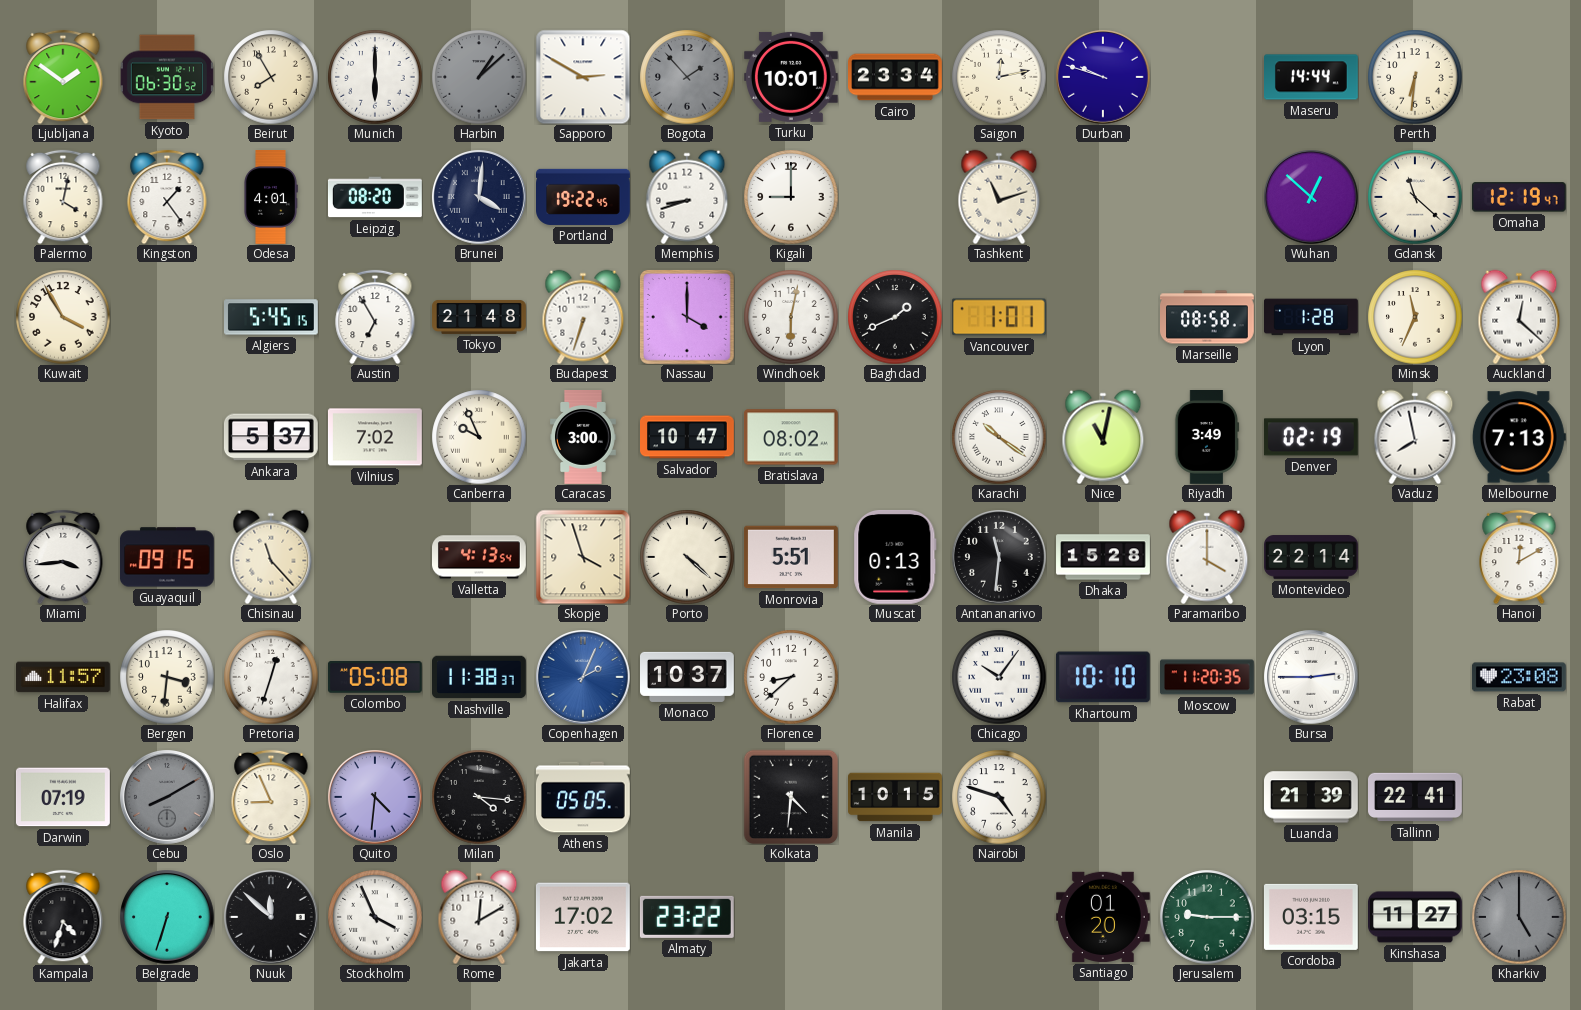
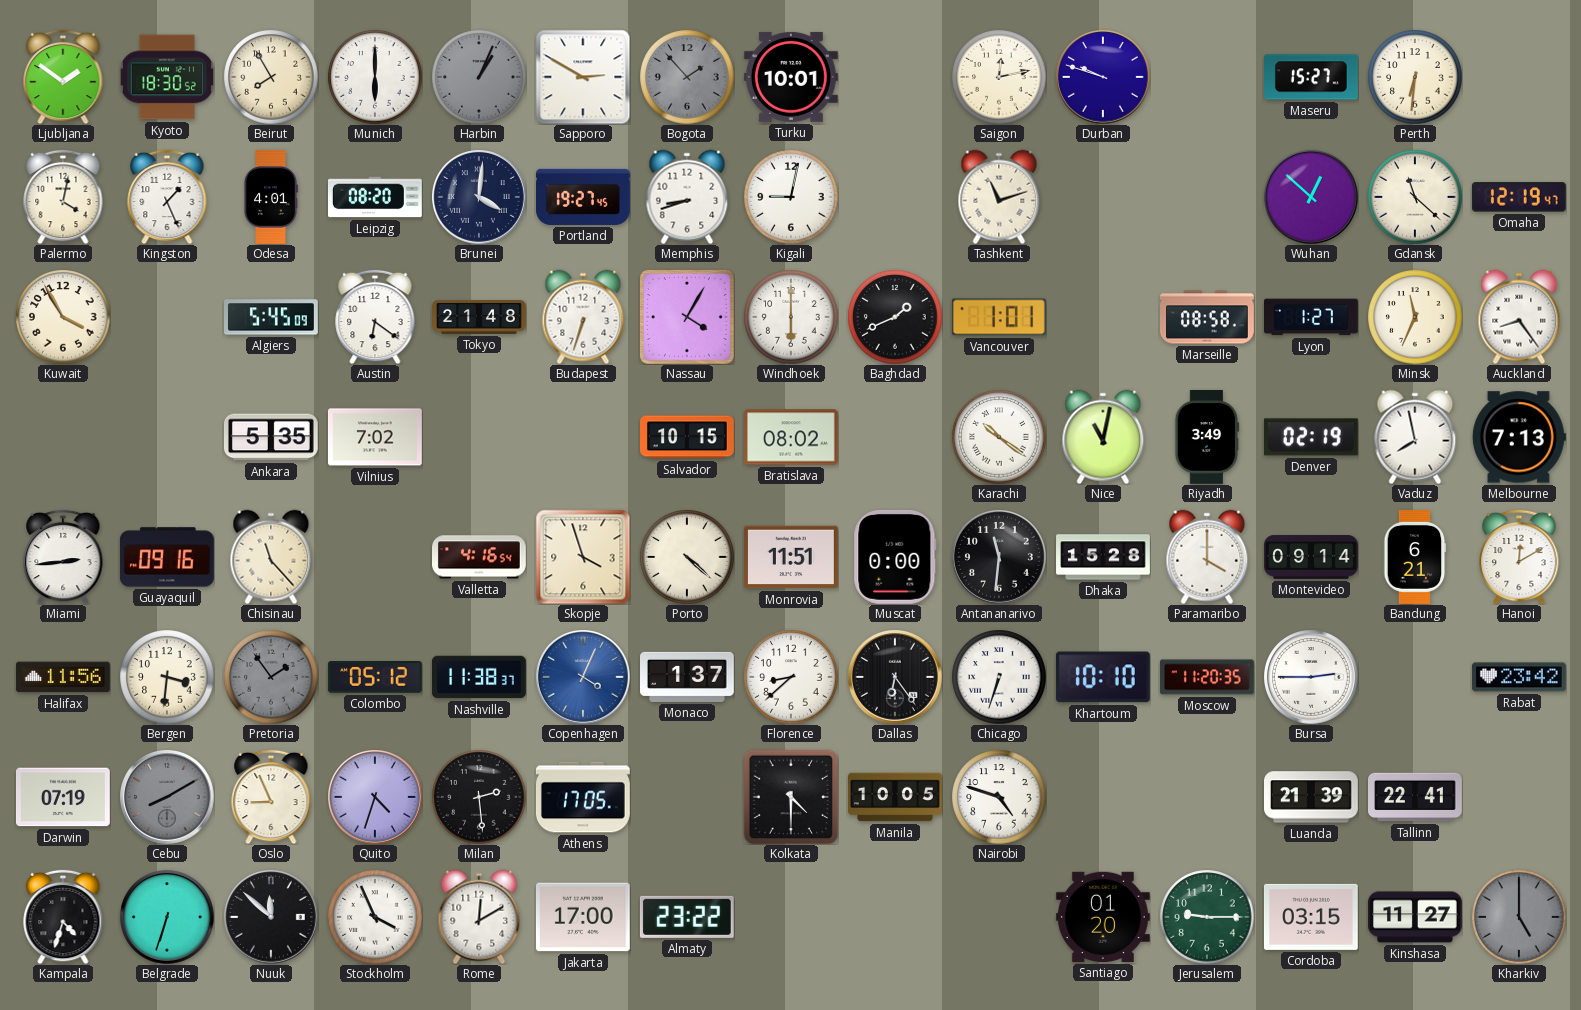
Kyoto: 06:30 -> 18:30 (167, 77)
Harbin: 1:08 -> 1:04 (479, 77)
Cairo: 23:34 -> none (896, 77)
Maseru: 14:44 -> 15:27 (1312, 77)
Kingston: 1:24 -> 1:26 (167, 197)
Portland: 19:22 -> 19:27 (584, 197)
Kigali: 9:00 -> 9:02 (791, 197)
Algiers: 5:45:15 -> 5:45:09 (272, 317)
Austin: 6:55 -> 6:21 (375, 317)
Nassau: 4:00 -> 4:05 (687, 317)
Windhoek: 6:02 -> 6:00 (791, 317)
Lyon: 1:28 -> 1:27 (1312, 317)
Auckland: 12:22 -> 8:24 (1519, 317)
Ankara: 5:37 -> 5:35 (271, 437)
Canberra: 9:56 -> none (479, 437)
Caracas: 3:00 -> none (583, 438)
Salvador: 10:47 -> 10:15 (688, 437)
Miami: 3:44 -> 2:44 (63, 557)
Guayaquil: 09:15 -> 09:16 (167, 557)
Valletta: 4:13 -> 4:16 (480, 557)
Monrovia: 5:51 -> 11:51 (792, 557)
Muscat: 0:13 -> 0:00 (895, 557)
Montevideo: 22:14 -> 09:14 (1311, 557)
Bandung: none -> 6:21 (1415, 558)
Halifax: 11:57 -> 11:56 (64, 677)
Pretoria: 12:33 -> 1:54 (271, 677)
Pretoria dial: white -> grey (271, 677)
Colombo: 05:08 -> 05:12 (375, 678)
Copenhagen: 2:04 -> 4:04 (583, 677)
Monaco: 10:37 -> 1:37 (688, 677)
Dallas: none -> 6:24 (895, 677)
Chicago: 10:06 -> 6:33 (999, 677)
Rabat: 23:08 -> 23:42 (1519, 677)
Quito: 4:31 -> 4:33 (375, 797)
Milan: 4:16 -> 2:29 (479, 797)
Athens: 05:05 -> 17:05 (583, 797)
Kolkata: 4:31 -> 4:30 (791, 797)
Manila: 10:15 -> 10:05 (896, 797)
Jakarta: 17:02 -> 17:00 (583, 917)
